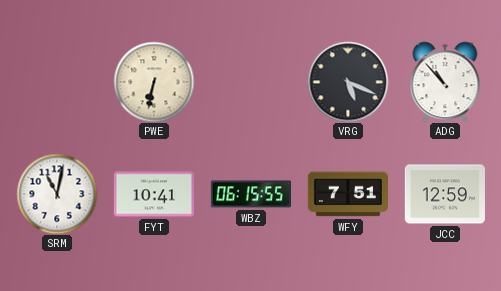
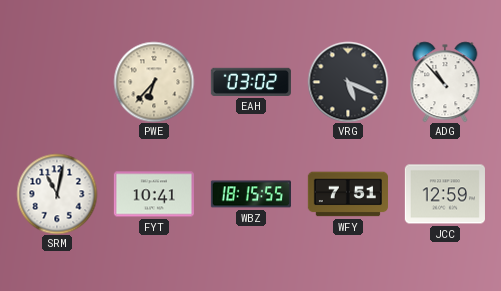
PWE: 6:32 -> 6:37 (154, 82)
EAH: none -> 03:02 (251, 82)
WBZ: 06:15 -> 18:15 (251, 194)
